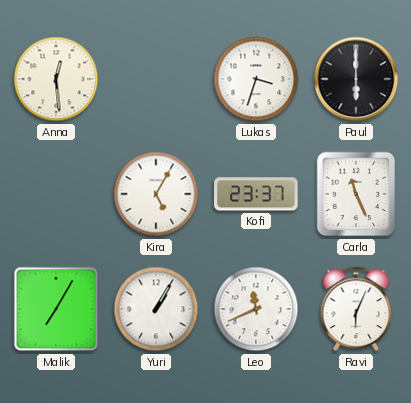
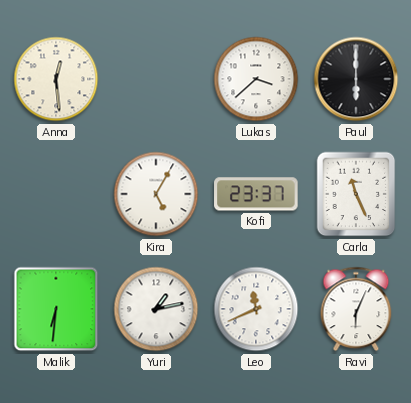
Lukas: 3:33 -> 3:38 (256, 79)
Malik: 7:05 -> 6:31 (56, 309)
Yuri: 1:05 -> 1:13 (156, 309)
